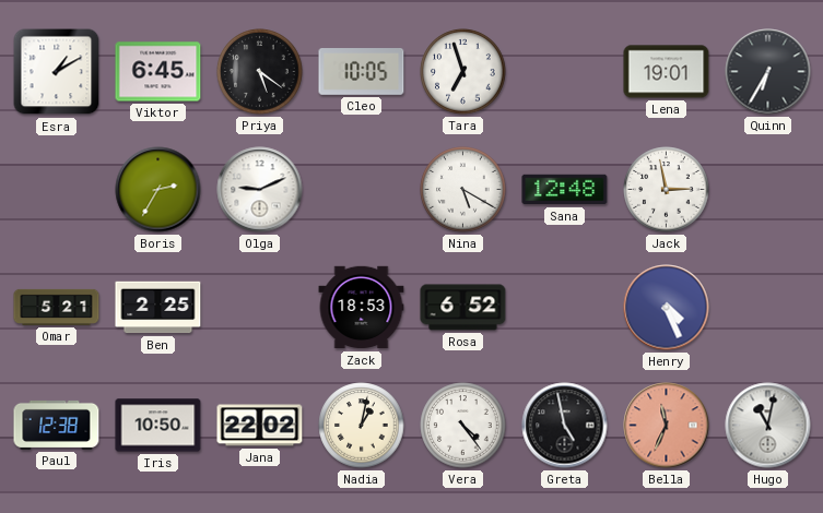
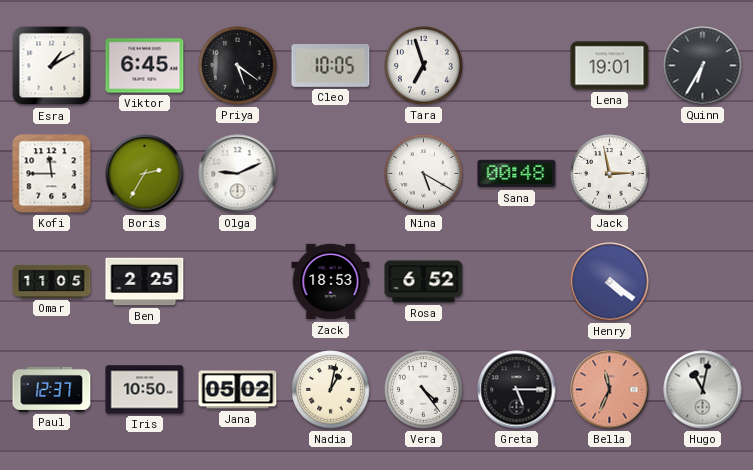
Kofi: none -> 11:45 (52, 174)
Sana: 12:48 -> 00:48 (517, 174)
Omar: 5:21 -> 11:05 (52, 281)
Henry: 4:26 -> 4:21 (610, 282)
Paul: 12:38 -> 12:37 (52, 389)
Jana: 22:02 -> 05:02 (238, 390)
Greta: 4:58 -> 5:15 (517, 390)
